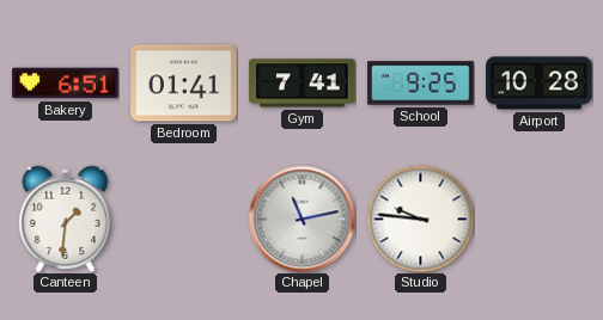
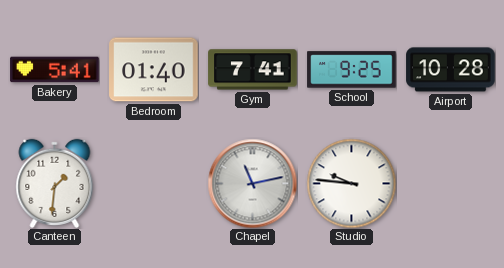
Bakery: 6:51 -> 5:41 (55, 70)
Bedroom: 01:41 -> 01:40 (154, 70)
